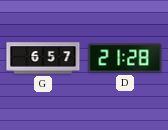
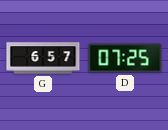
D: 21:28 -> 07:25 (125, 58)
